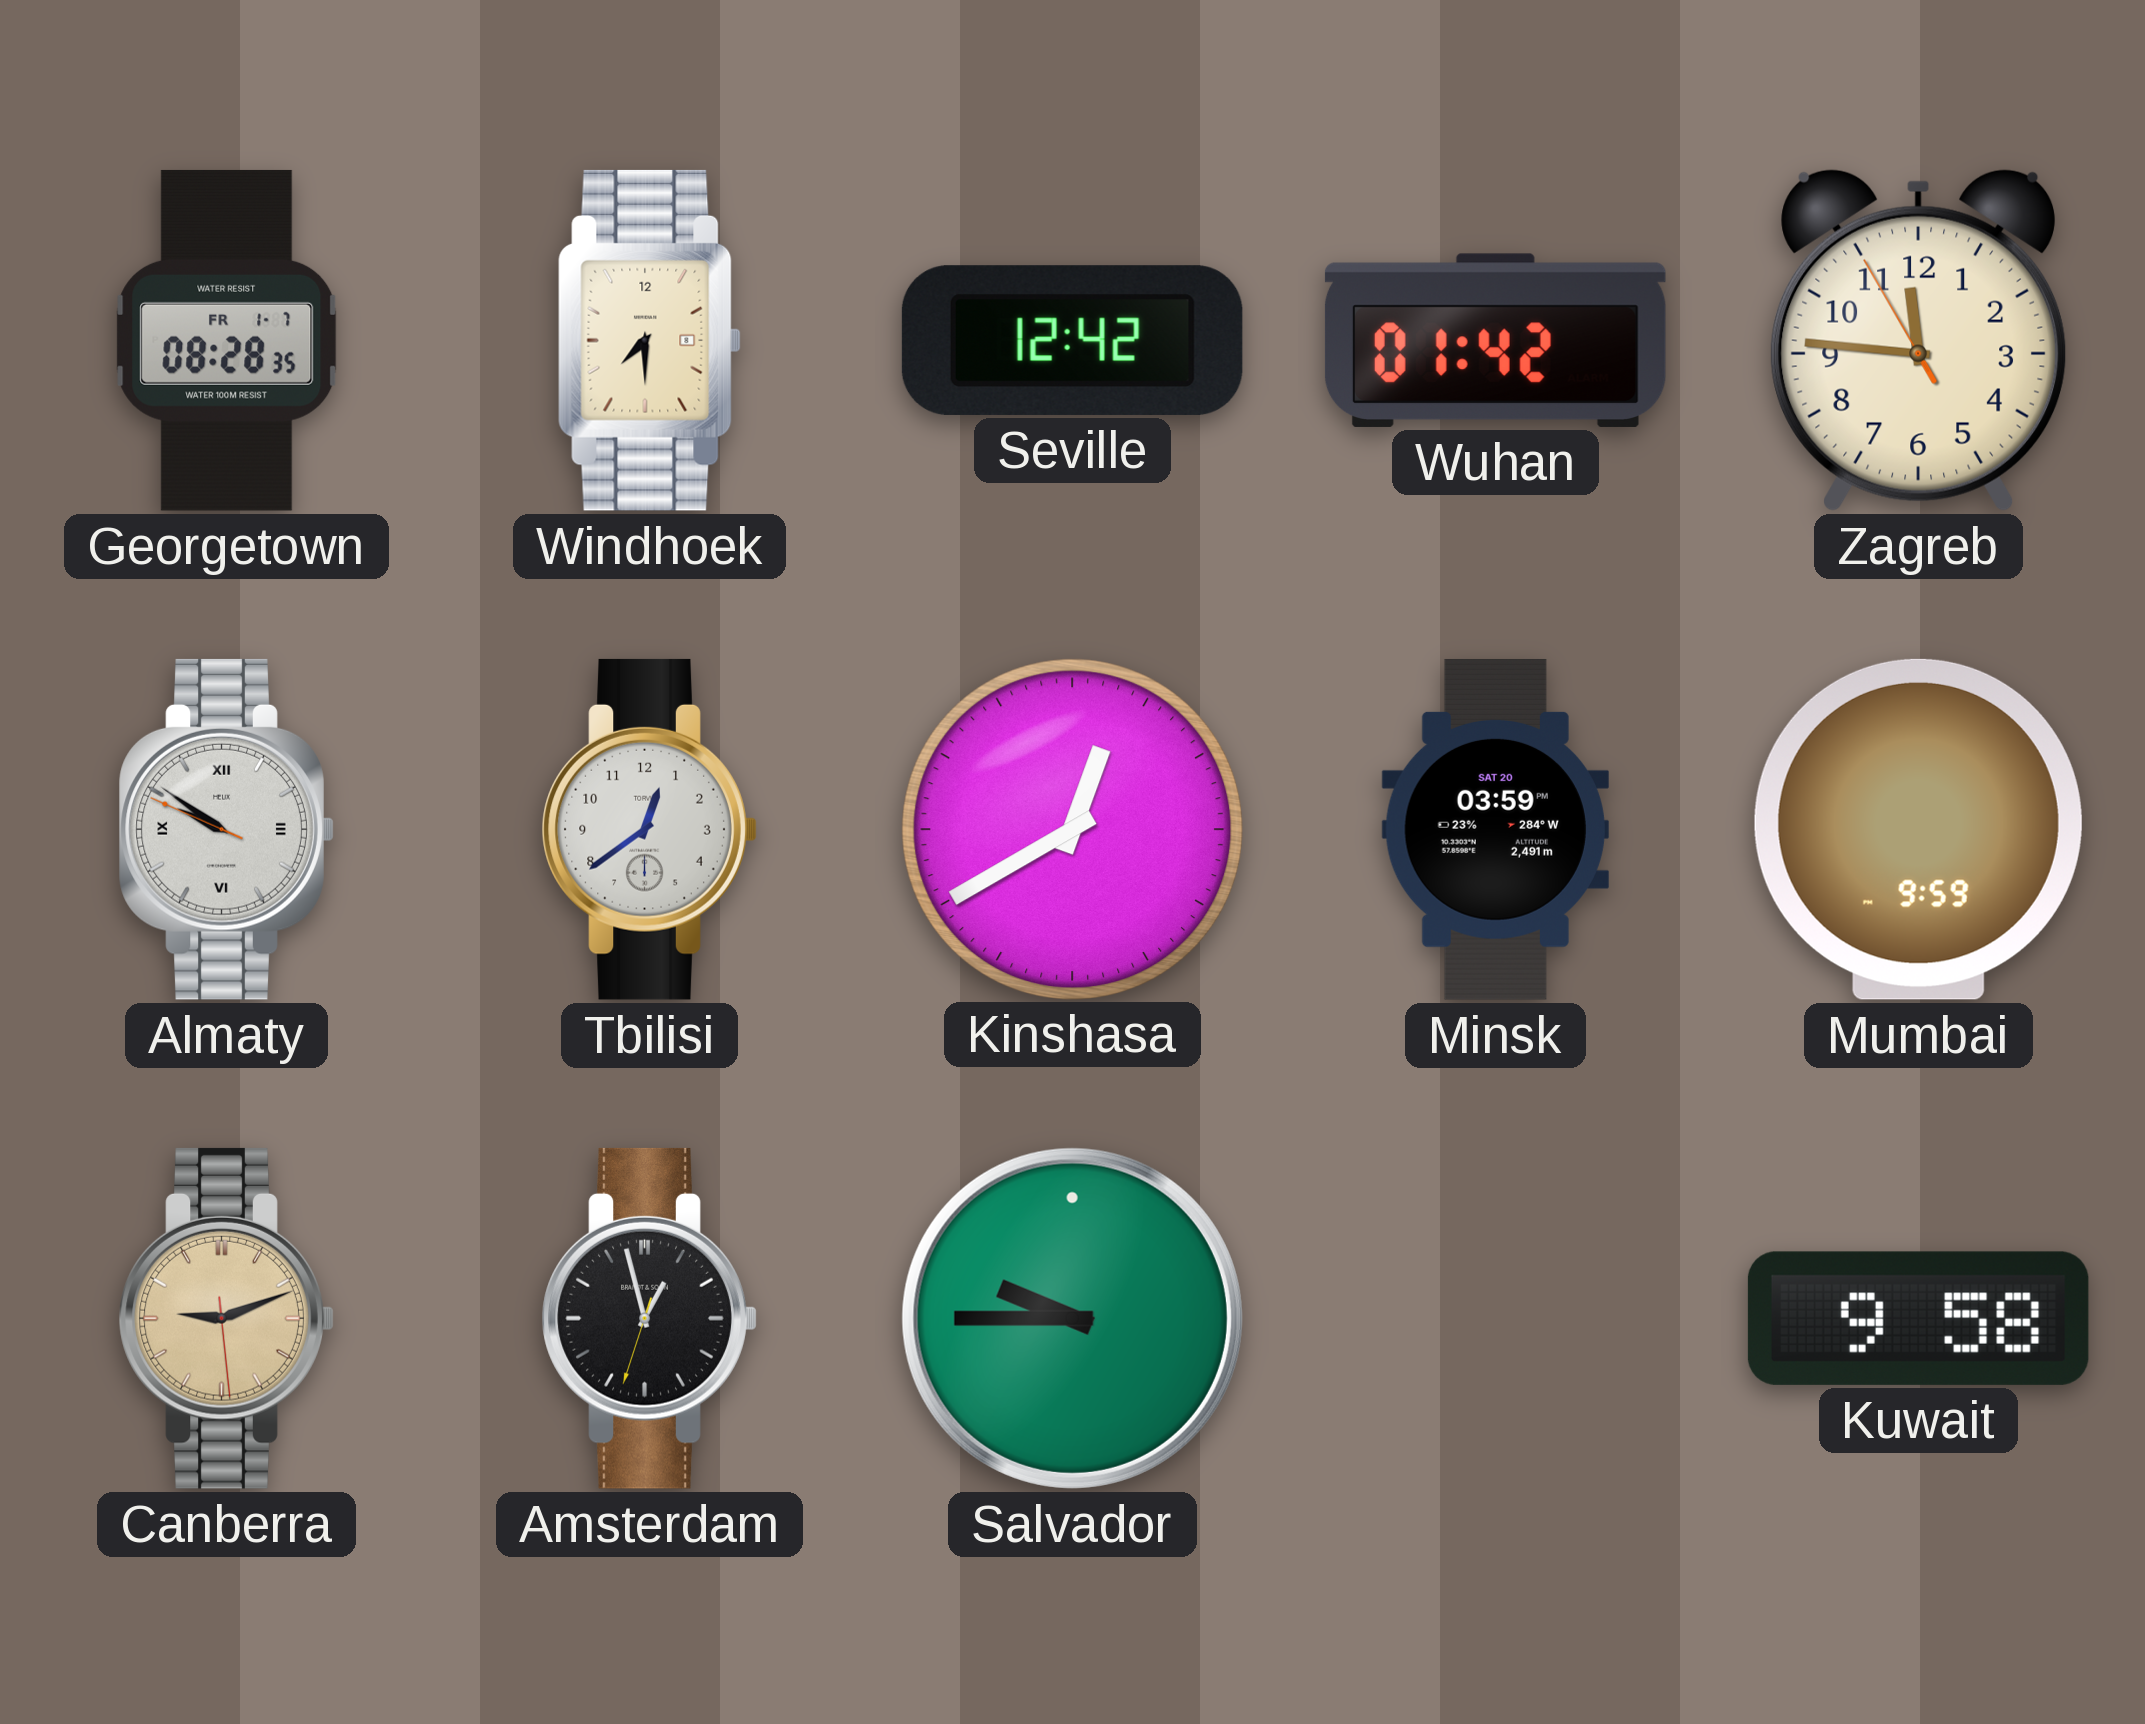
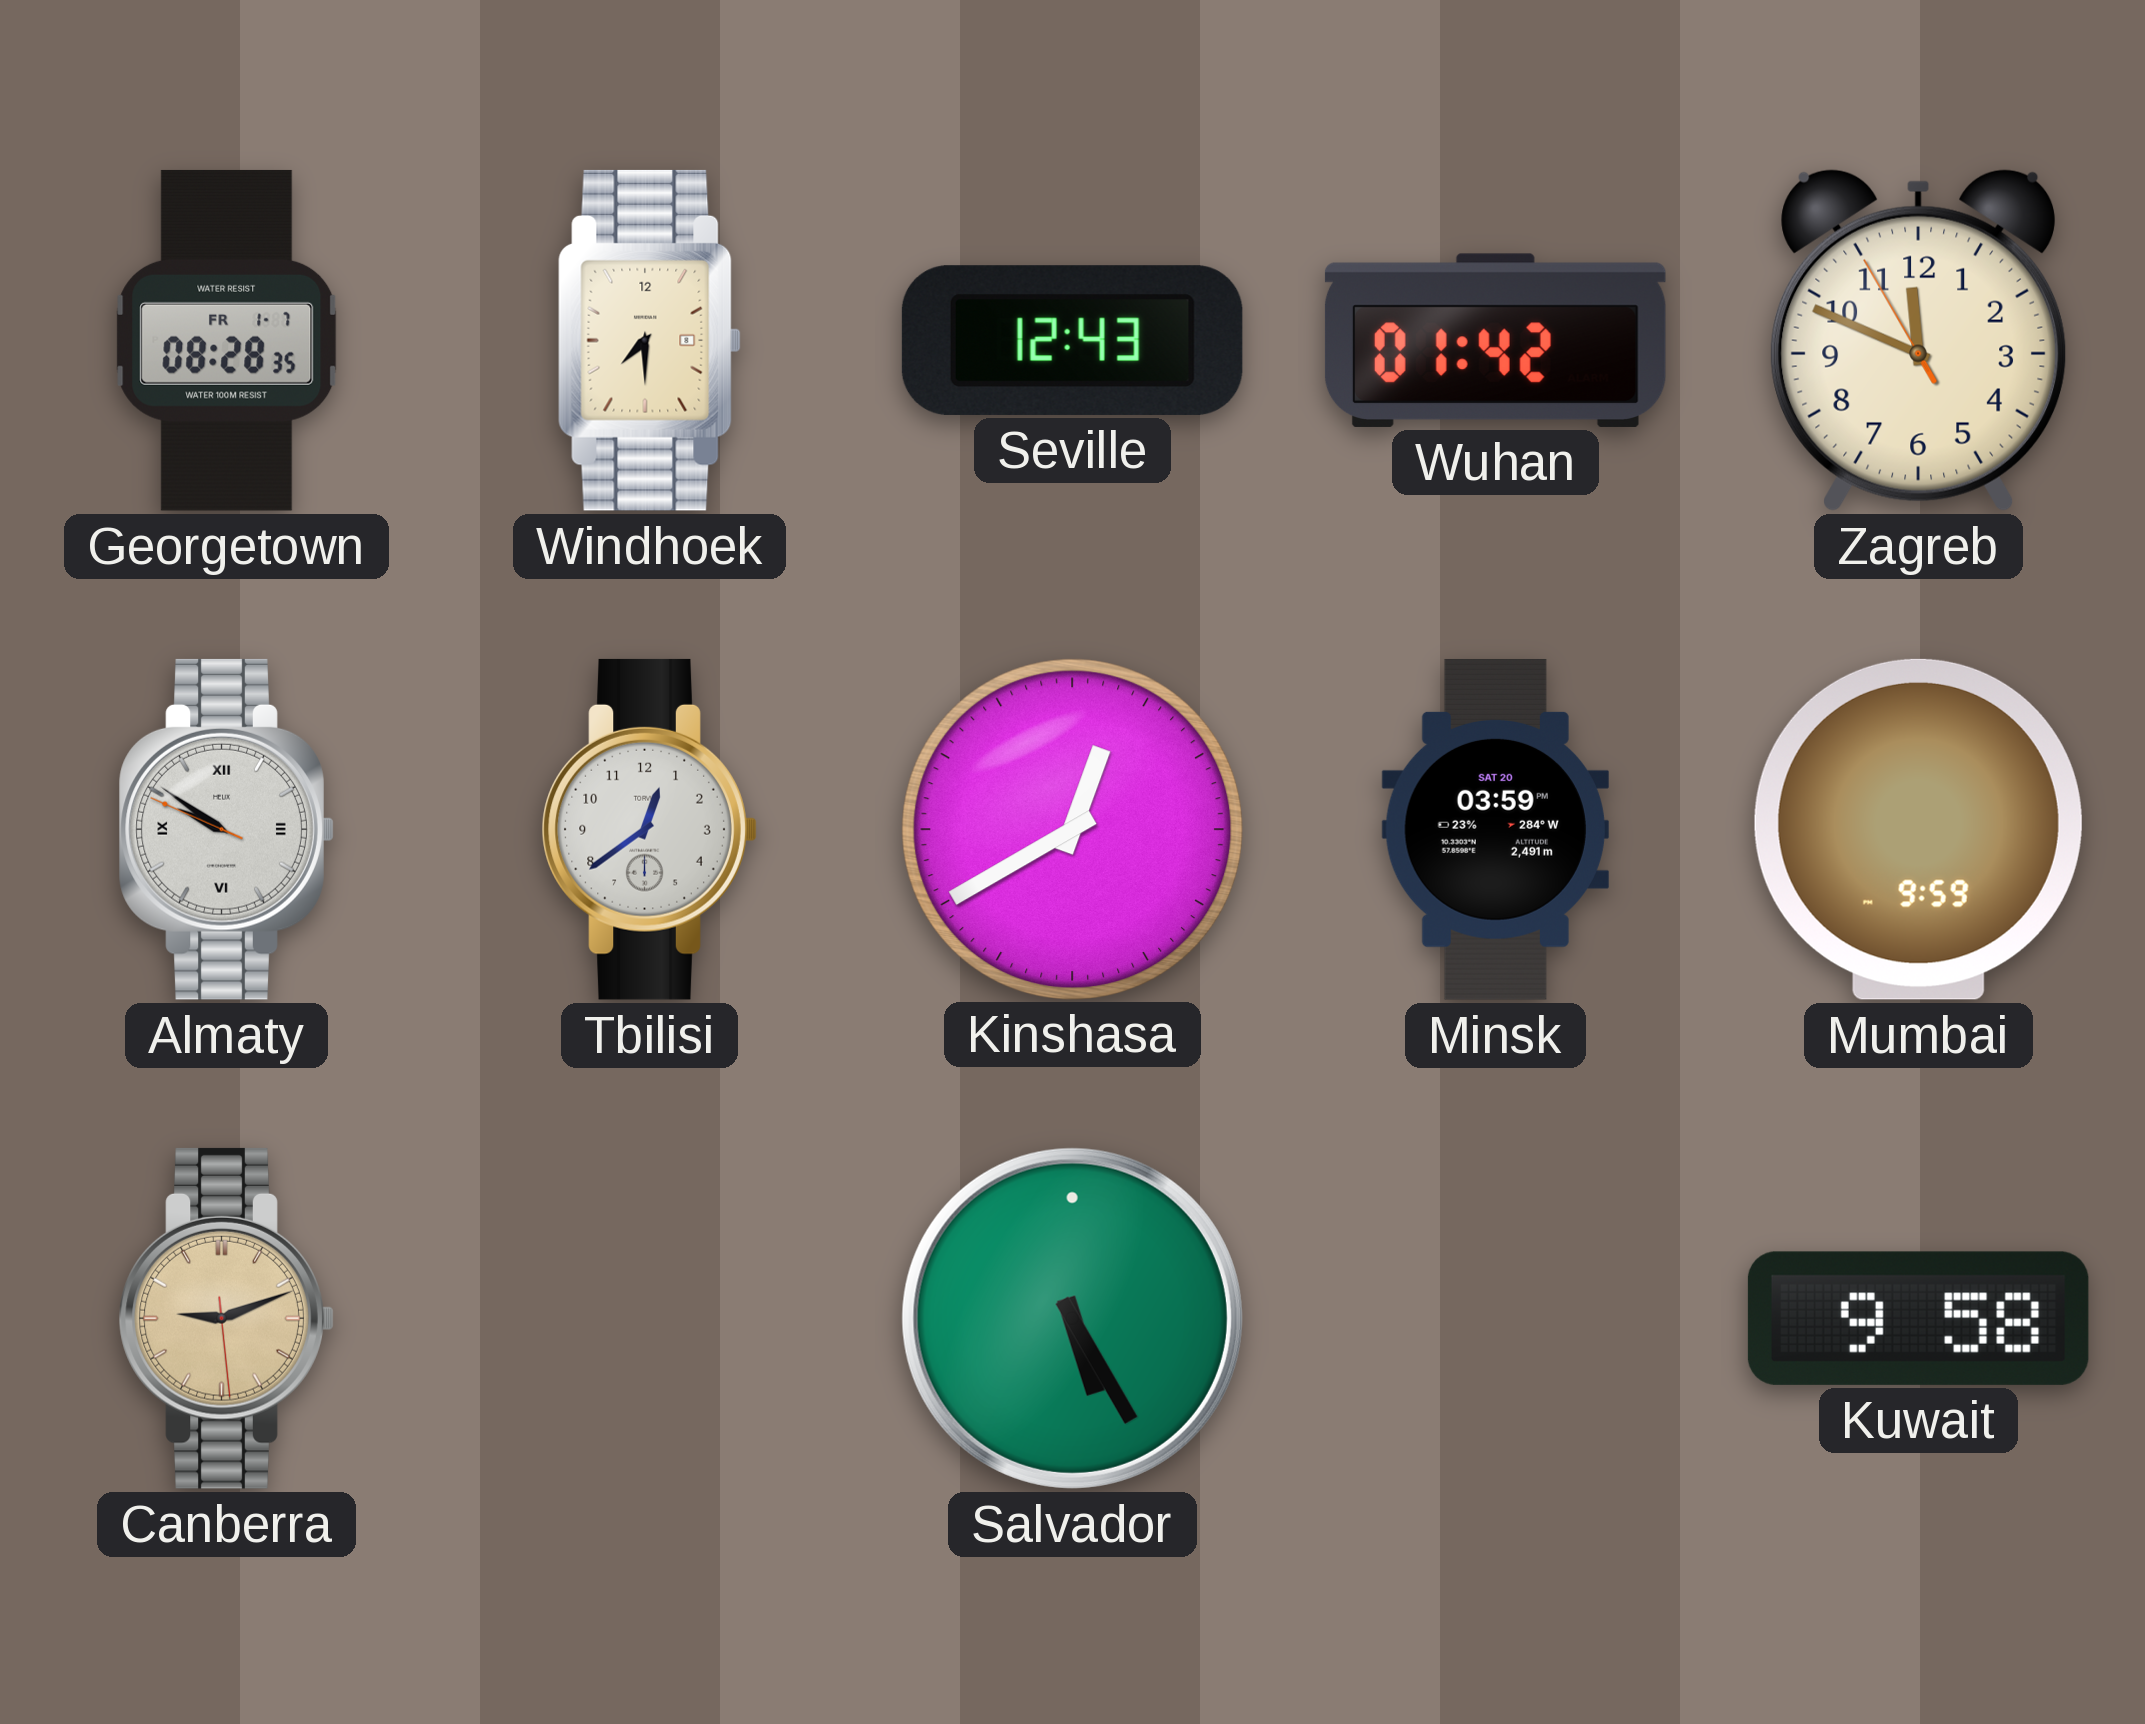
Seville: 12:42 -> 12:43 (1072, 340)
Zagreb: 11:45 -> 11:48 (1919, 340)
Amsterdam: 12:57 -> none (649, 1318)
Salvador: 9:45 -> 5:25 (1072, 1318)
